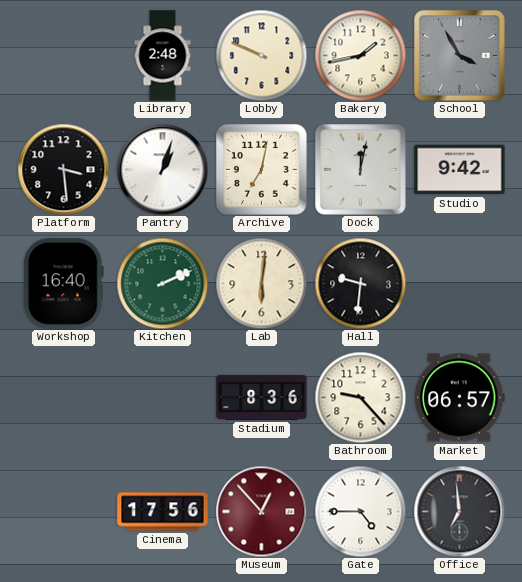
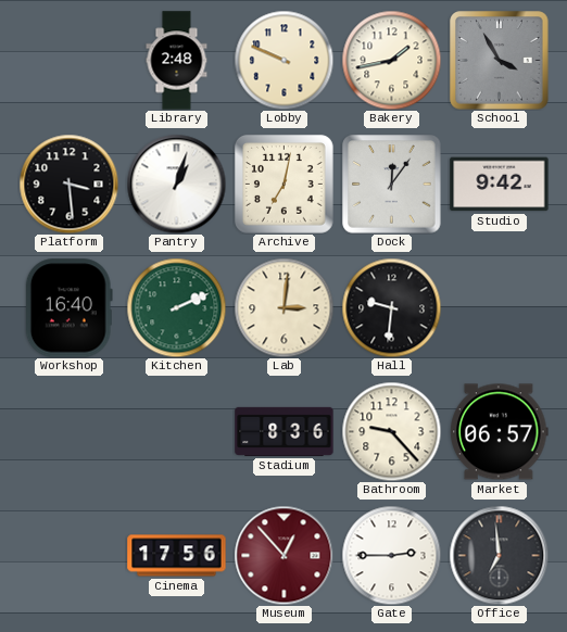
Dock: 12:02 -> 12:06 (392, 185)
Lab: 6:01 -> 3:01 (283, 307)
Gate: 4:45 -> 2:45 (391, 555)
